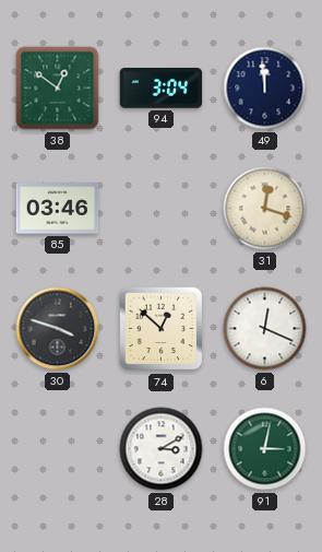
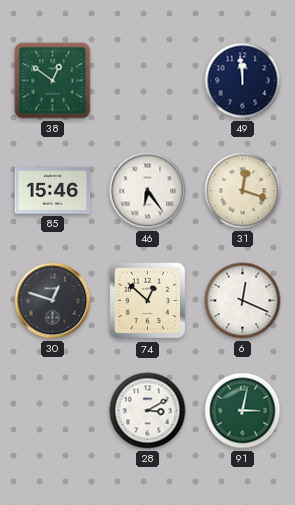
94: 3:04 -> none (162, 89)
85: 03:46 -> 15:46 (53, 191)
46: none -> 6:24 (148, 191)
30: 3:48 -> 12:48 (53, 301)
